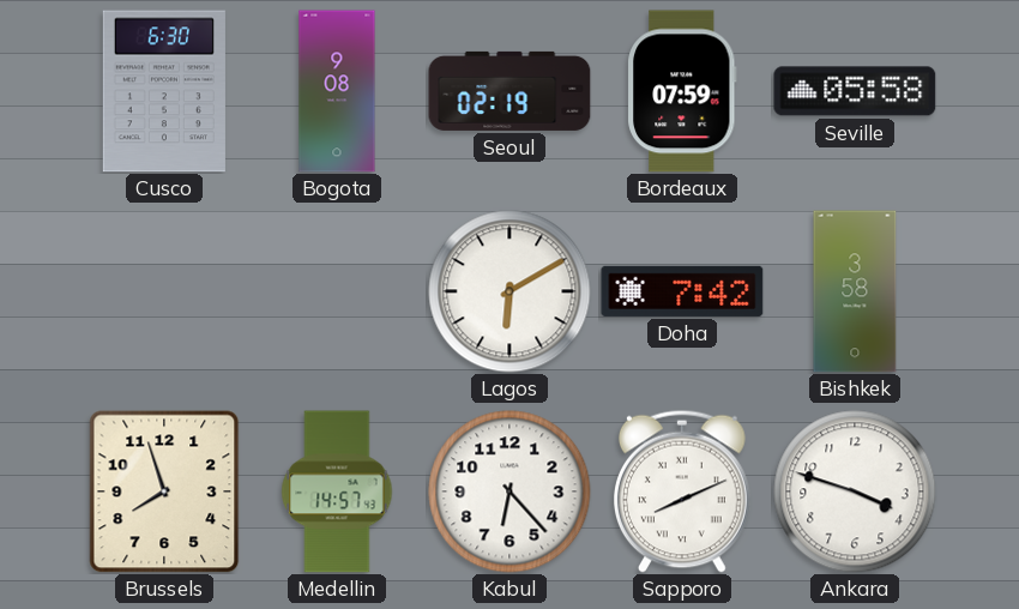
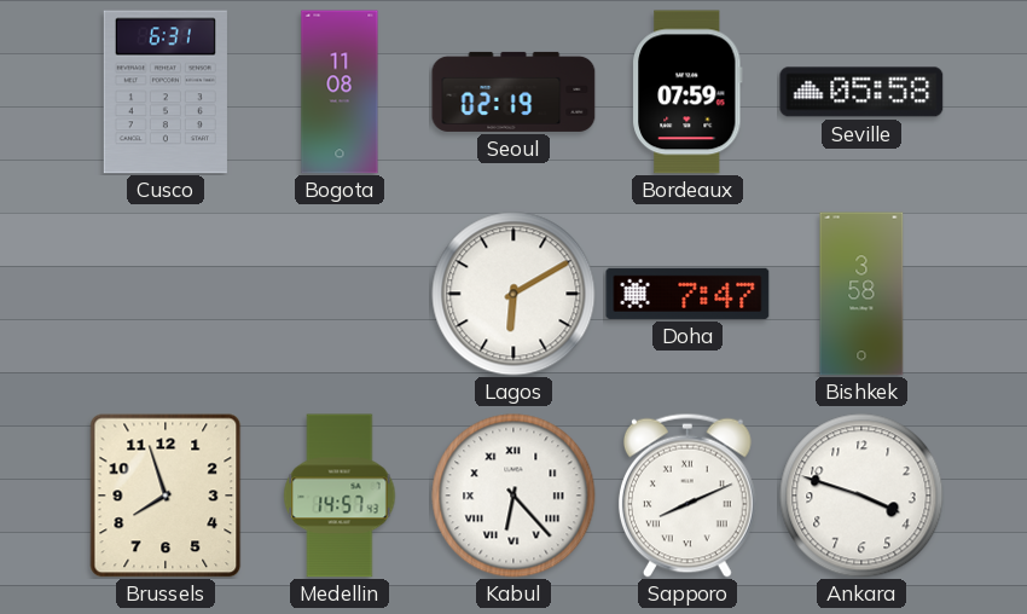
Cusco: 6:30 -> 6:31 (166, 92)
Bogota: 9:08 -> 11:08 (340, 92)
Doha: 7:42 -> 7:47 (687, 294)
Kabul numerals: Arabic -> Roman (513, 496)
